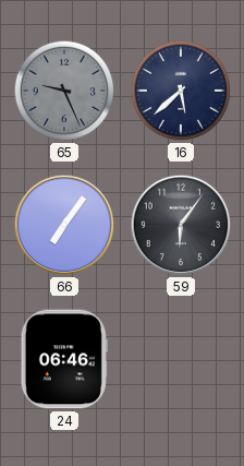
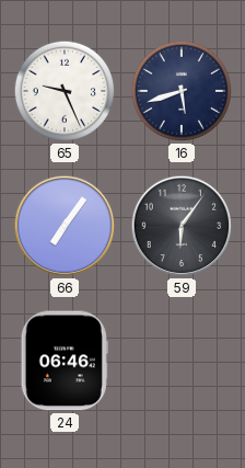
65 dial: grey -> white (65, 91)
16: 5:38 -> 5:42 (182, 91)
